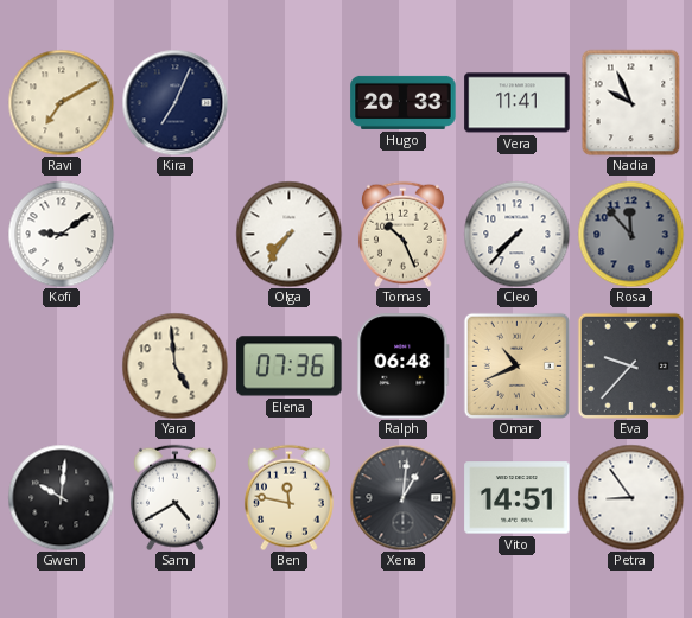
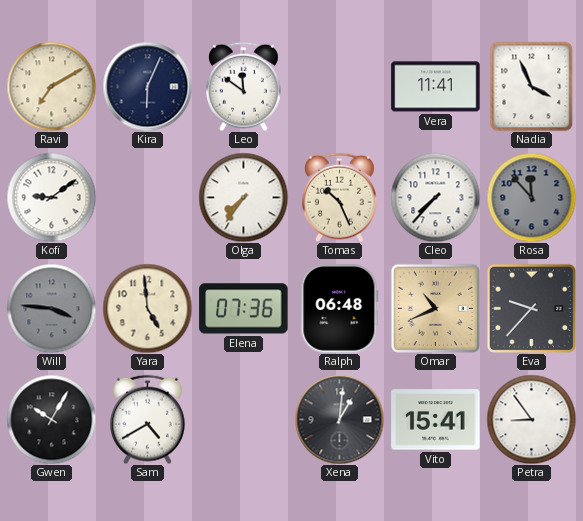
Kira: 7:04 -> 6:04 (147, 86)
Leo: none -> 11:51 (243, 86)
Hugo: 20:33 -> none (404, 102)
Nadia: 9:56 -> 3:56 (532, 86)
Will: none -> 3:46 (51, 308)
Gwen: 10:01 -> 10:05 (51, 419)
Ben: 11:47 -> none (288, 497)
Vito: 14:51 -> 15:41 (436, 420)
